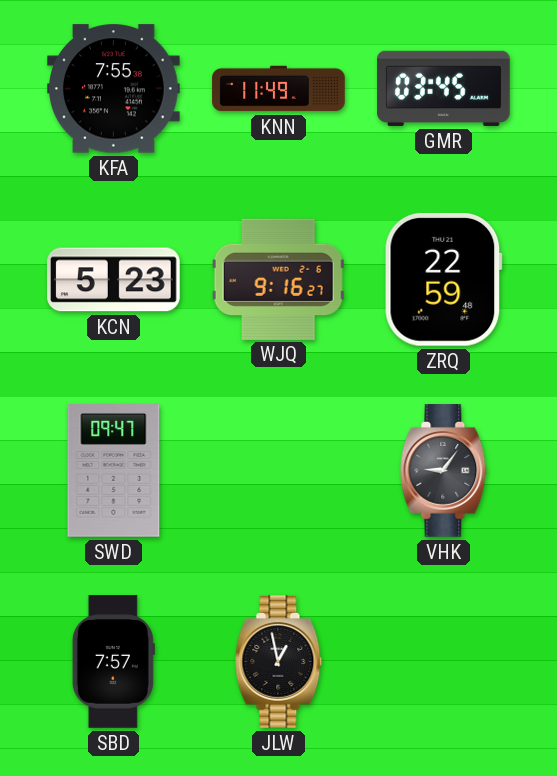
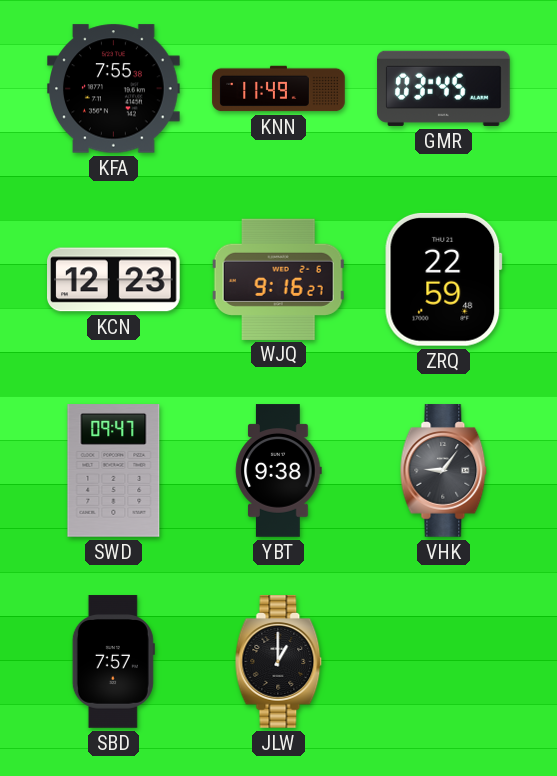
KCN: 5:23 -> 12:23 (114, 280)
YBT: none -> 9:38 (279, 471)
JLW: 12:58 -> 1:00 (279, 662)
